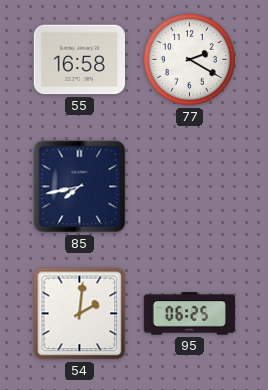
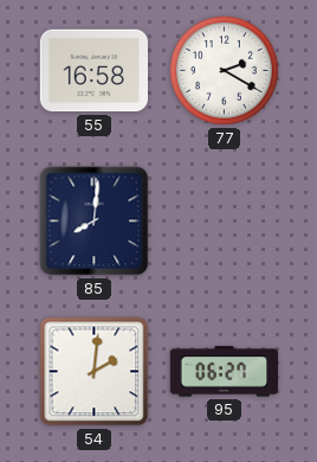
85: 7:43 -> 8:01 (95, 222)
95: 06:25 -> 06:27 (224, 372)
